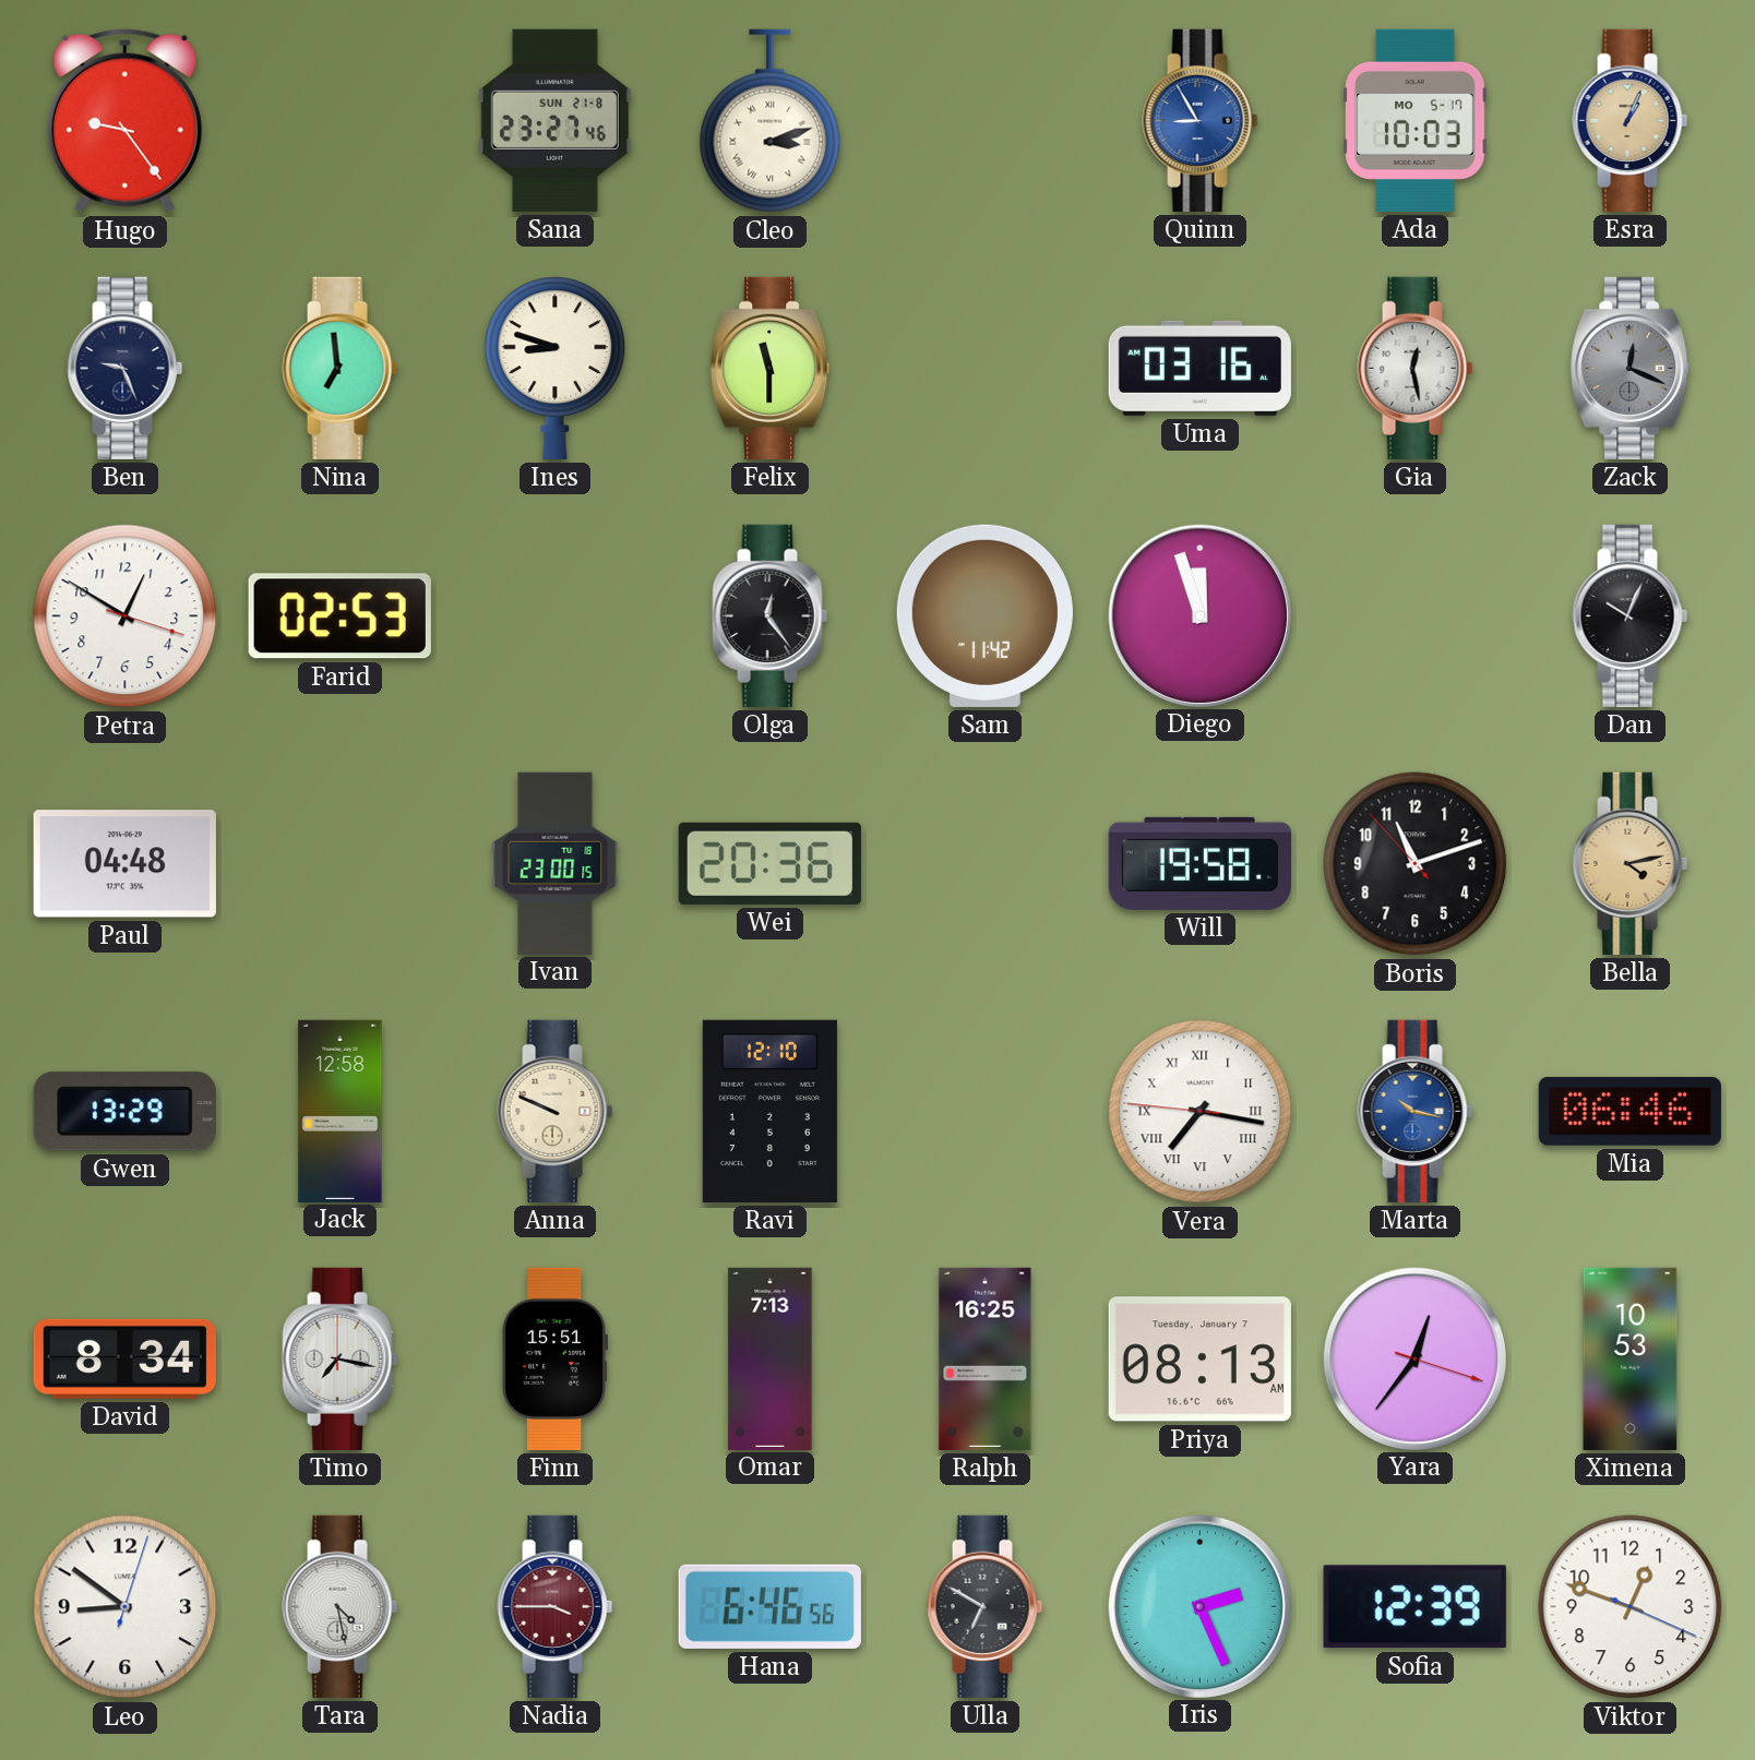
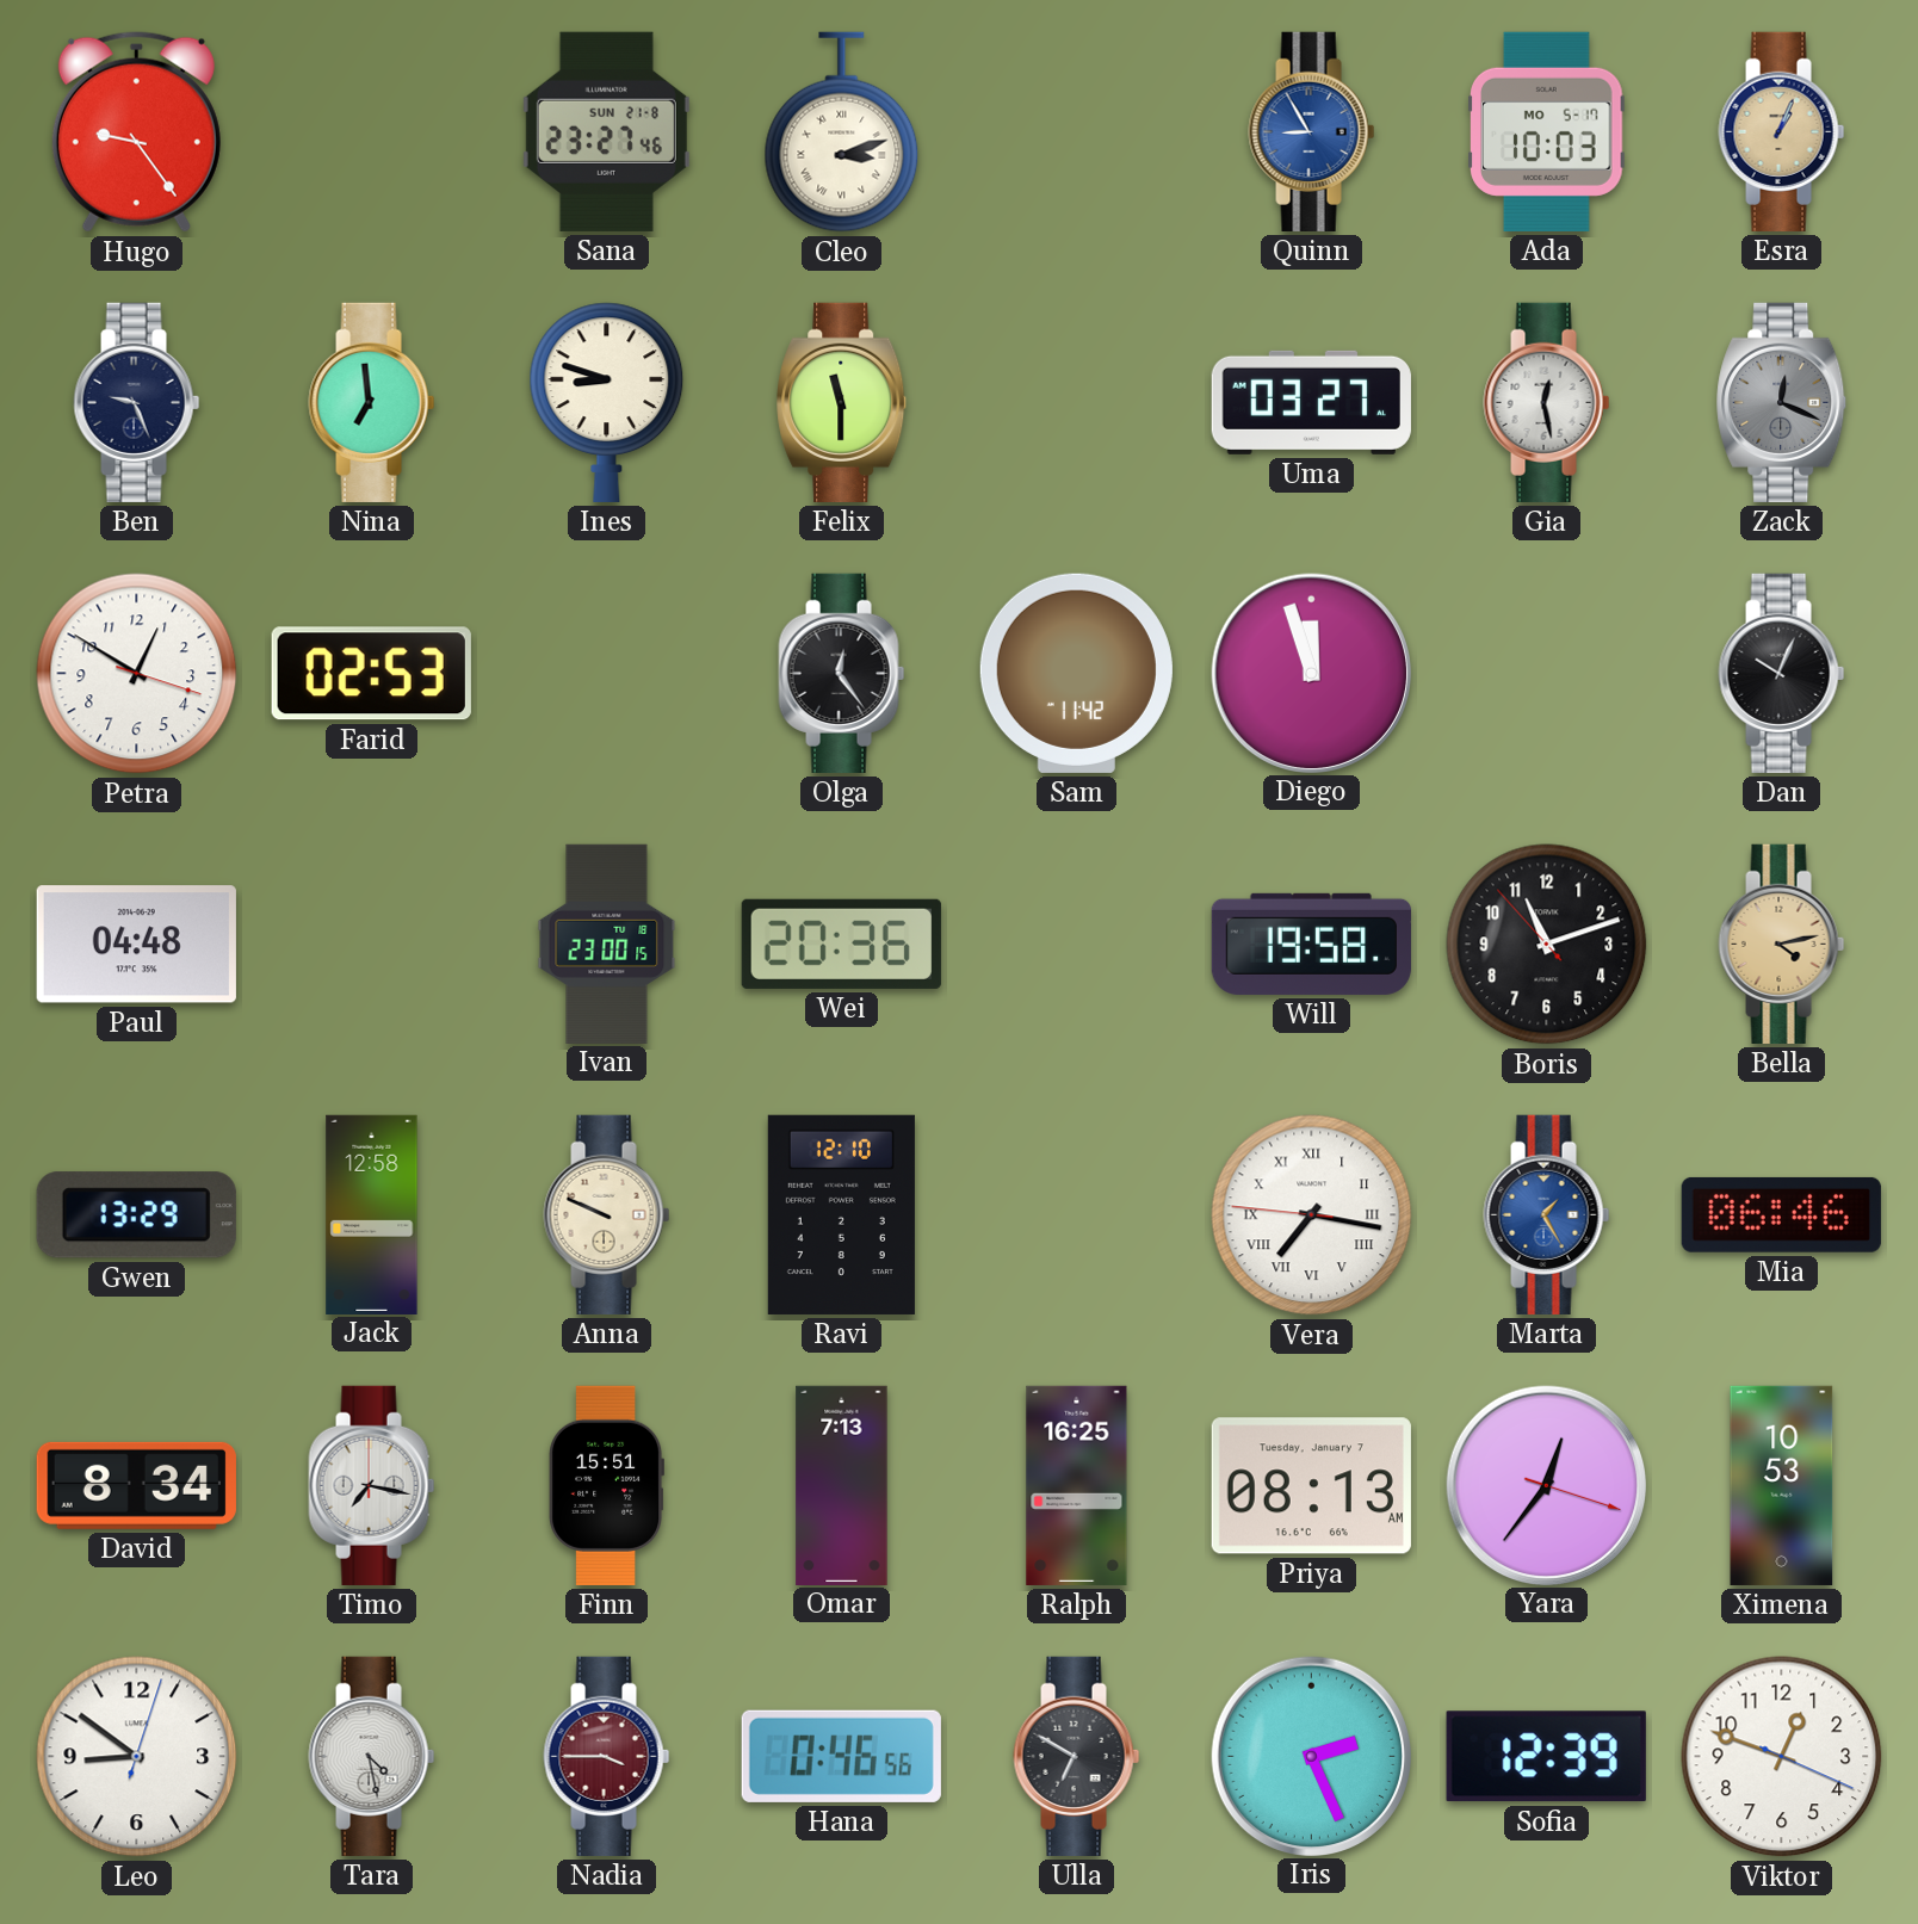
Uma: 03:16 -> 03:27 (1311, 402)
Marta: 10:17 -> 1:25 (1547, 1214)
Hana: 6:46 -> 0:46 (841, 1756)
